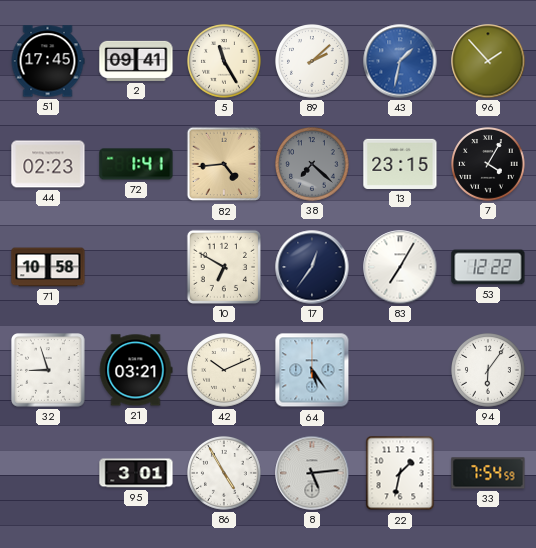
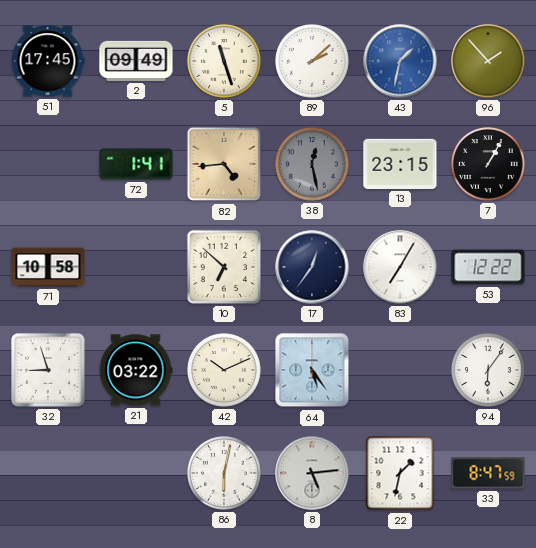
2: 09:41 -> 09:49 (136, 61)
5: 11:25 -> 11:27 (225, 62)
44: 02:23 -> none (48, 164)
38: 7:22 -> 12:28 (313, 165)
7: 4:05 -> 1:05 (489, 165)
10: 6:50 -> 6:52 (224, 267)
21: 03:21 -> 03:22 (136, 370)
95: 3:01 -> none (136, 473)
86: 4:55 -> 6:02 (225, 474)
33: 7:54 -> 8:47 (488, 473)
